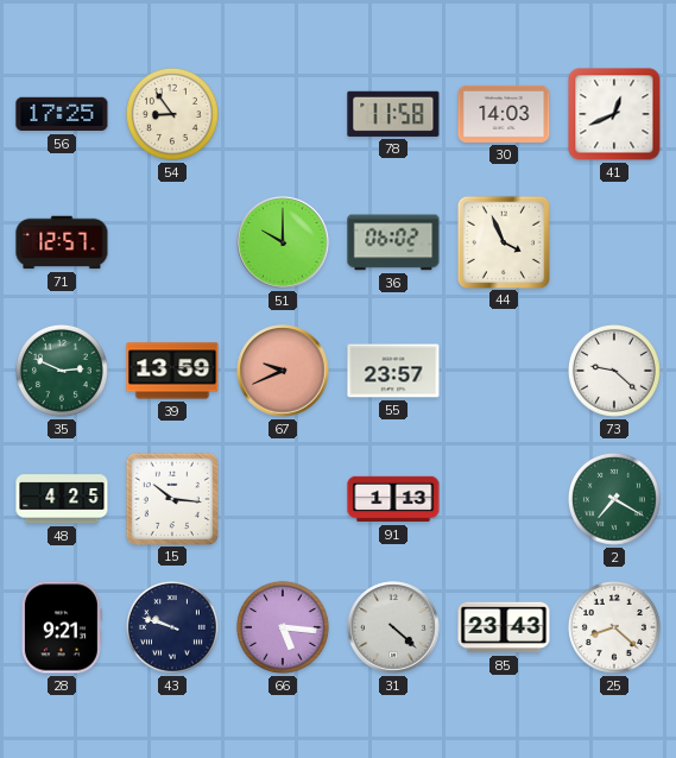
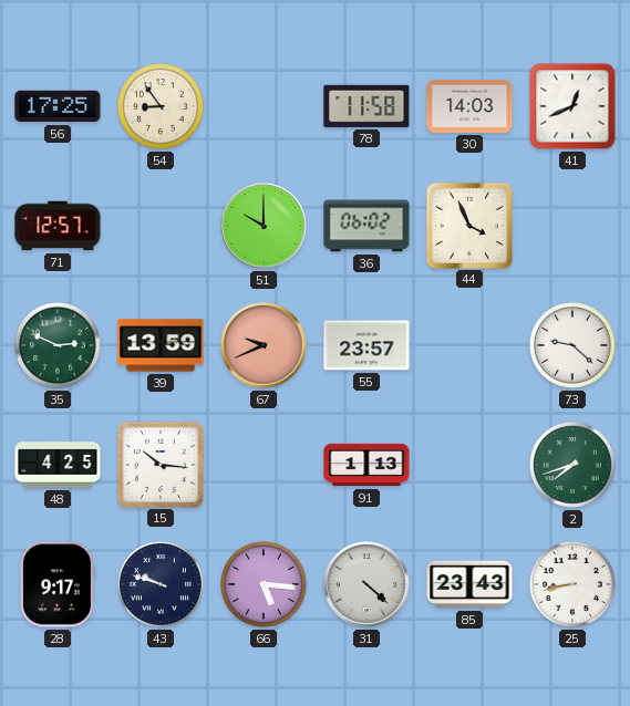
2: 7:20 -> 7:42 (572, 465)
28: 9:21 -> 9:17 (58, 584)
25: 8:22 -> 8:43 (572, 584)
